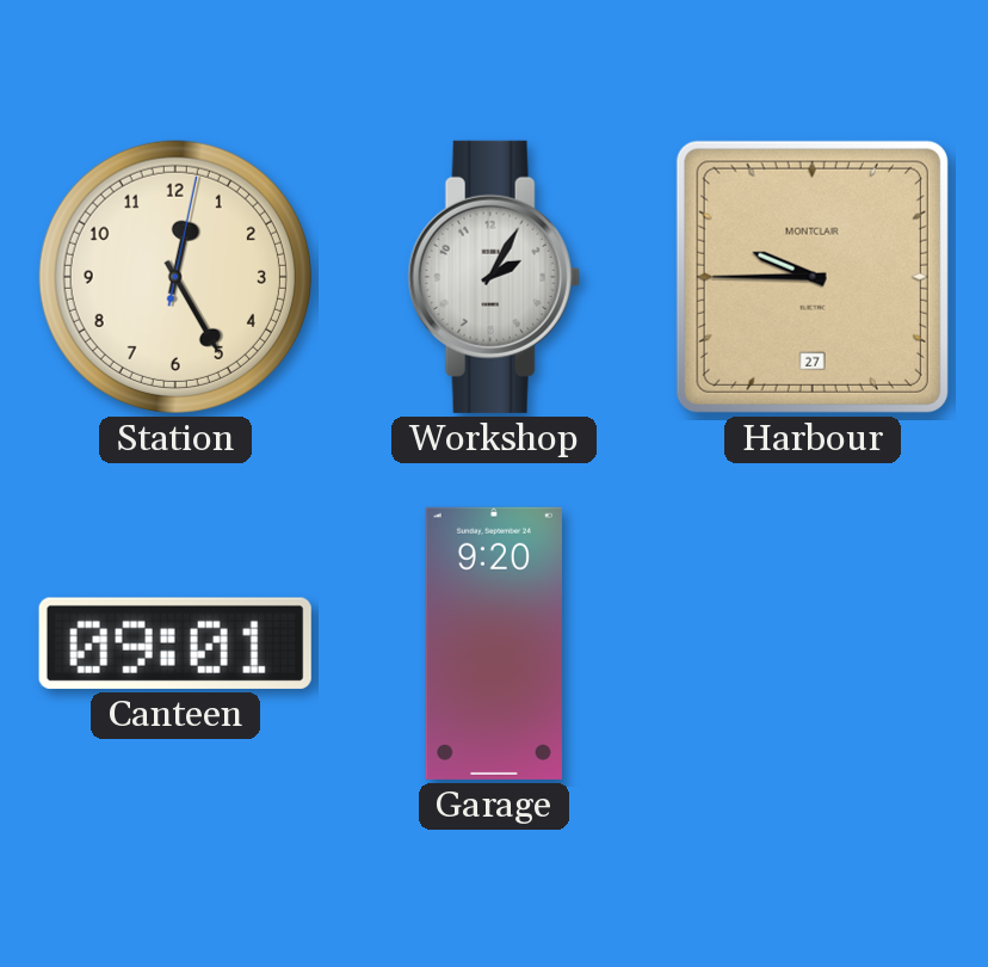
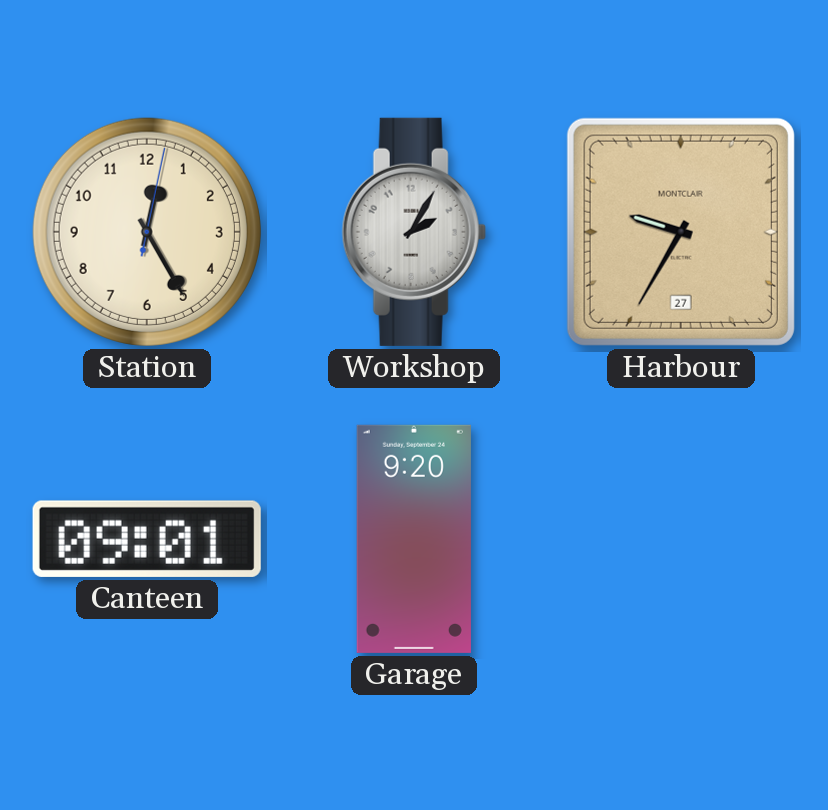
Harbour: 9:45 -> 9:35 (681, 232)
